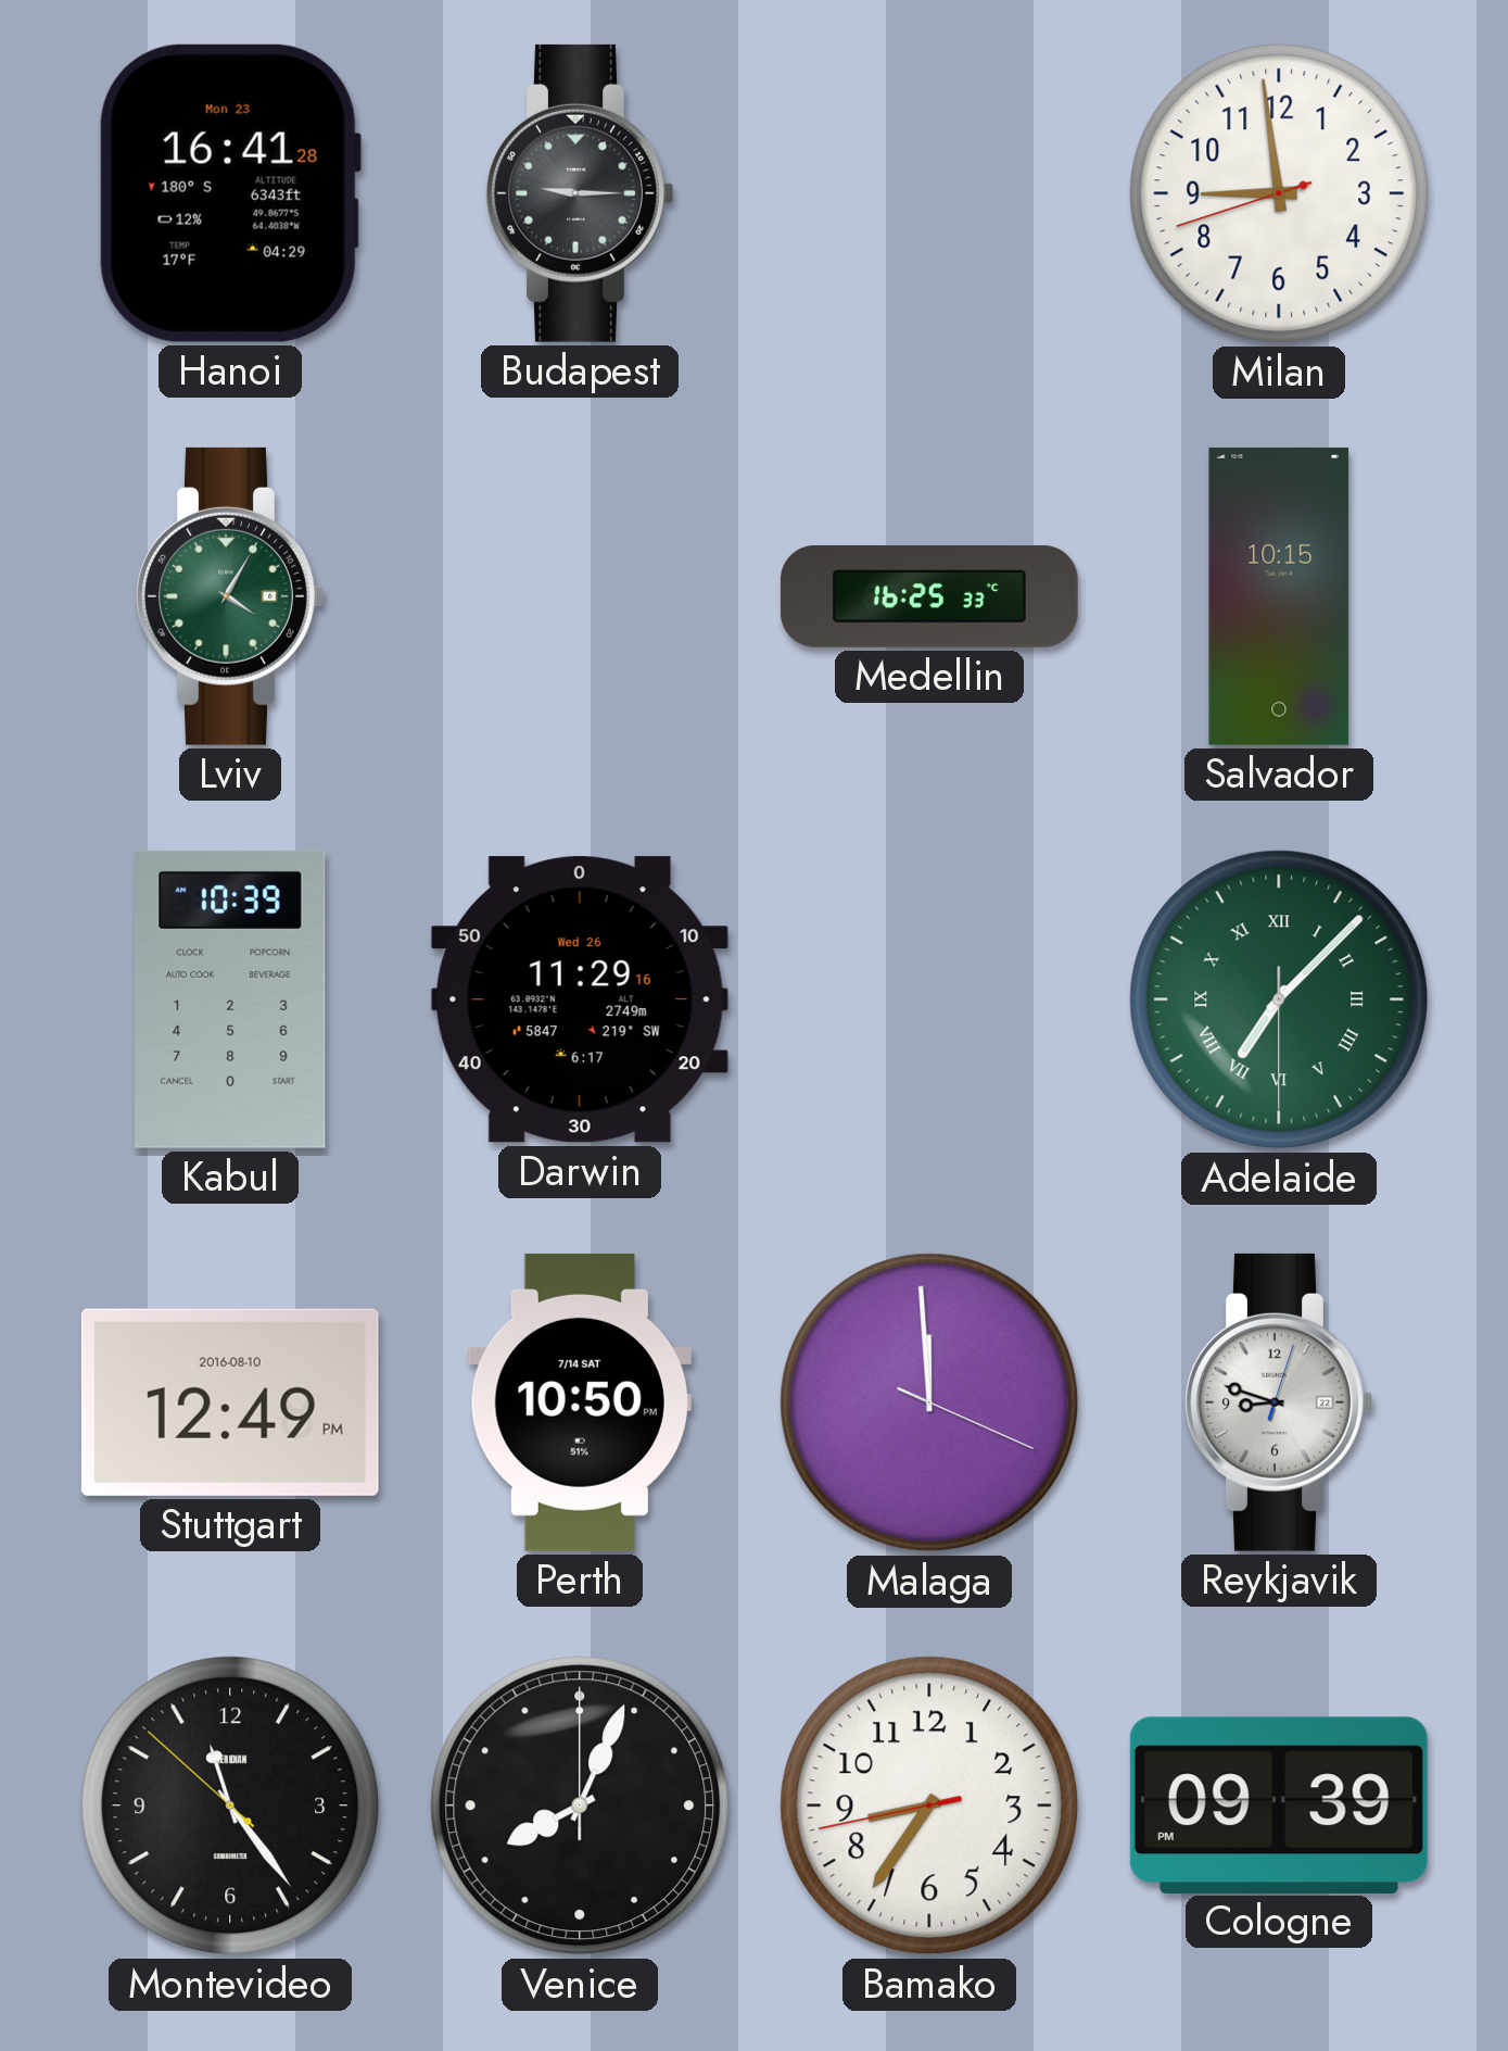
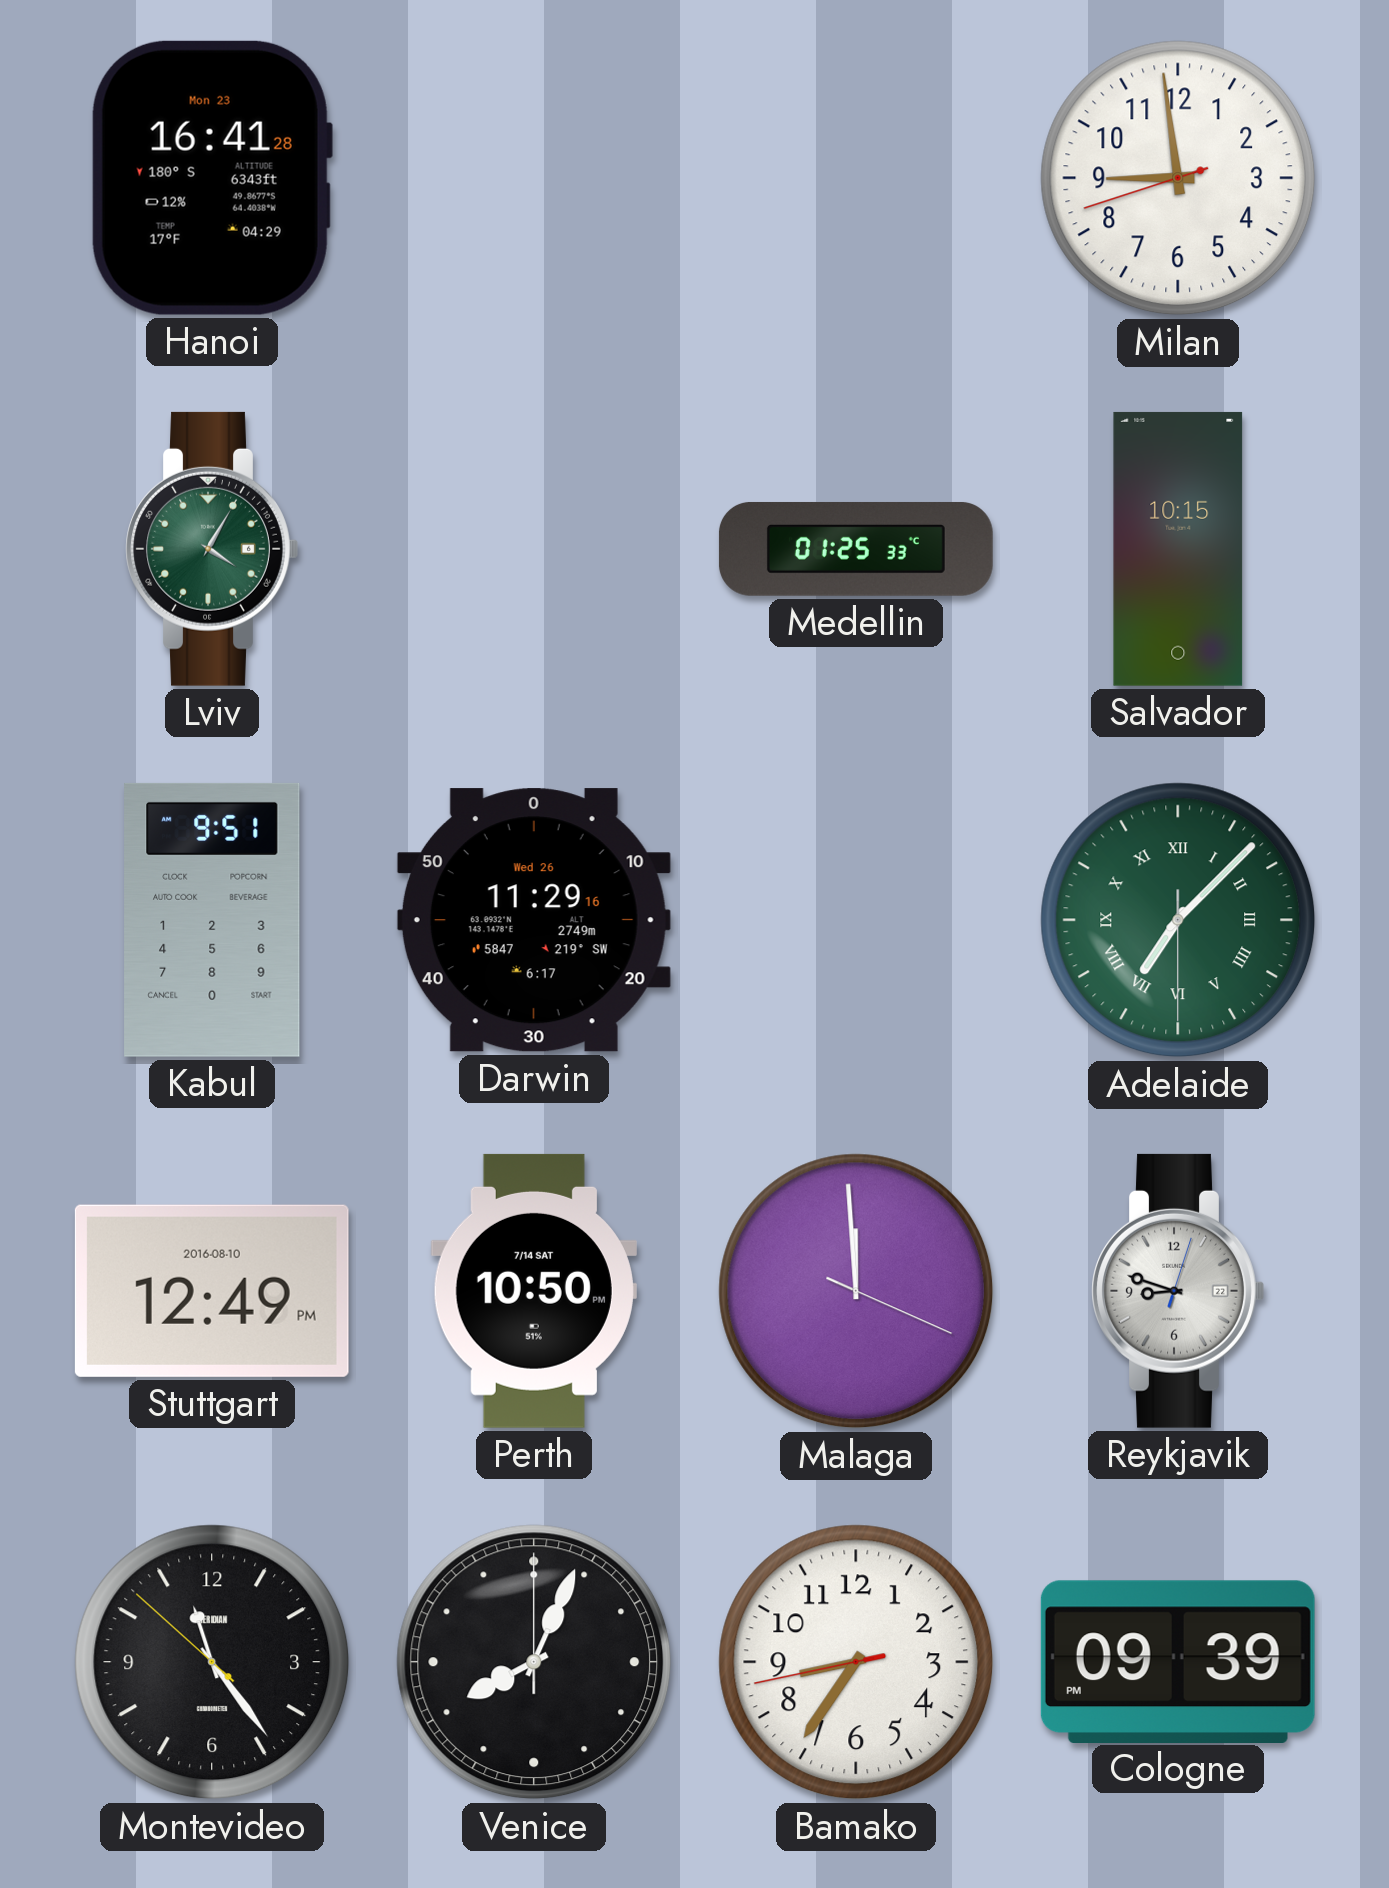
Budapest: 9:15 -> none (580, 193)
Medellin: 16:25 -> 01:25 (856, 549)
Kabul: 10:39 -> 9:51 (212, 920)
